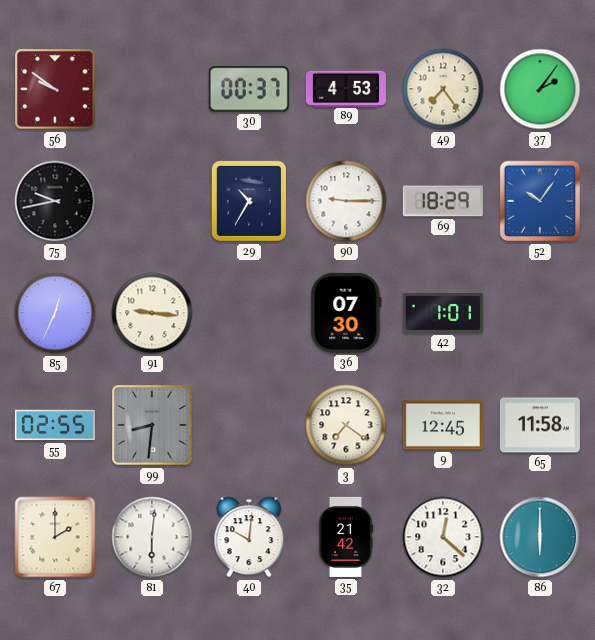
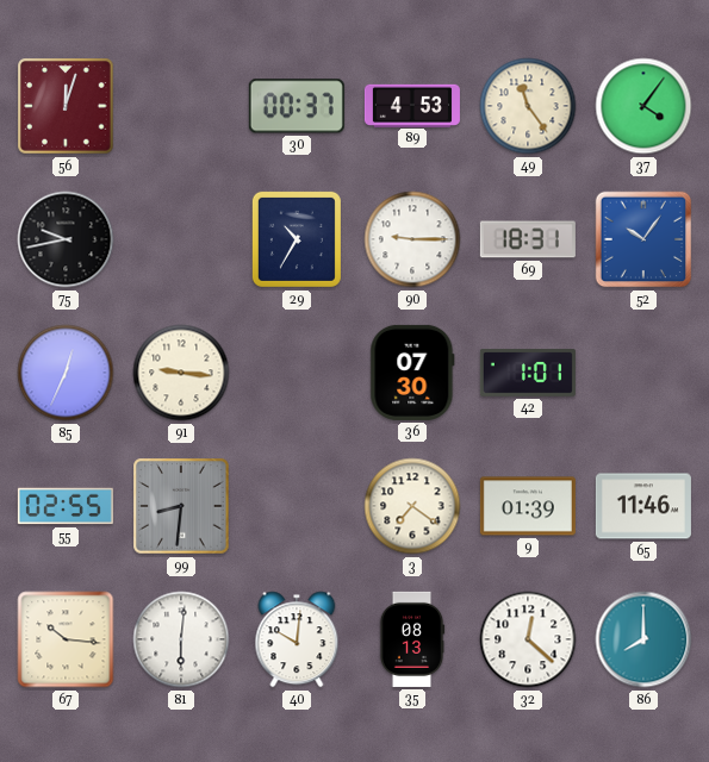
56: 9:51 -> 12:03 (66, 106)
49: 7:24 -> 11:24 (528, 106)
37: 2:06 -> 4:06 (643, 106)
69: 18:29 -> 18:31 (528, 239)
9: 12:45 -> 01:39 (528, 506)
65: 11:58 -> 11:46 (643, 506)
67: 2:00 -> 10:16 (66, 639)
35: 21:42 -> 08:13 (412, 639)
86: 6:00 -> 8:00 (643, 639)
